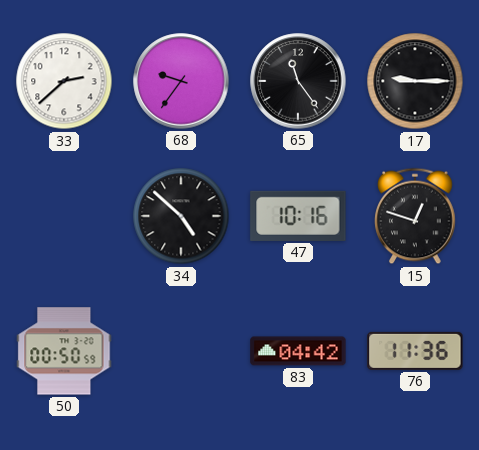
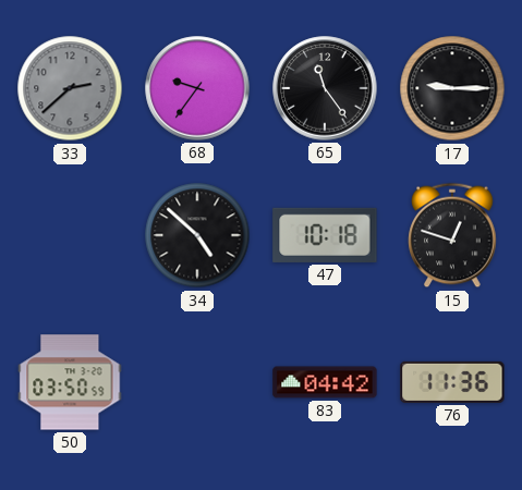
33 dial: white -> grey (70, 88)
47: 10:16 -> 10:18 (325, 235)
50: 00:50 -> 03:50 (70, 382)
